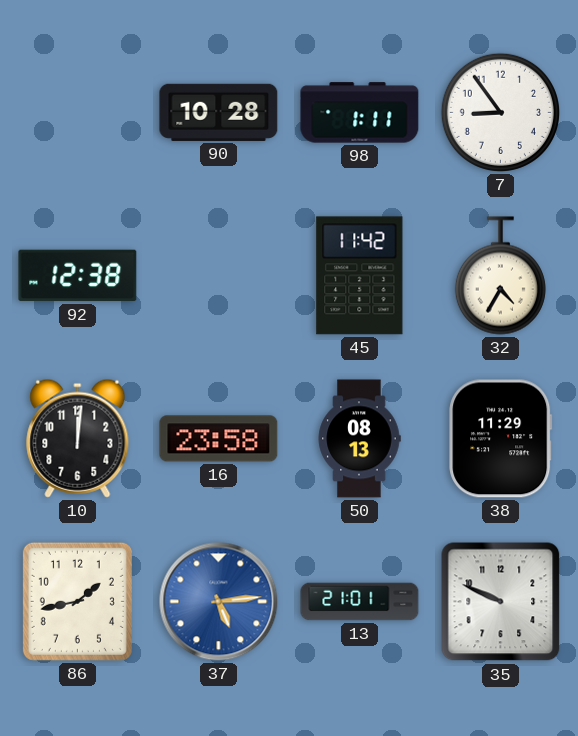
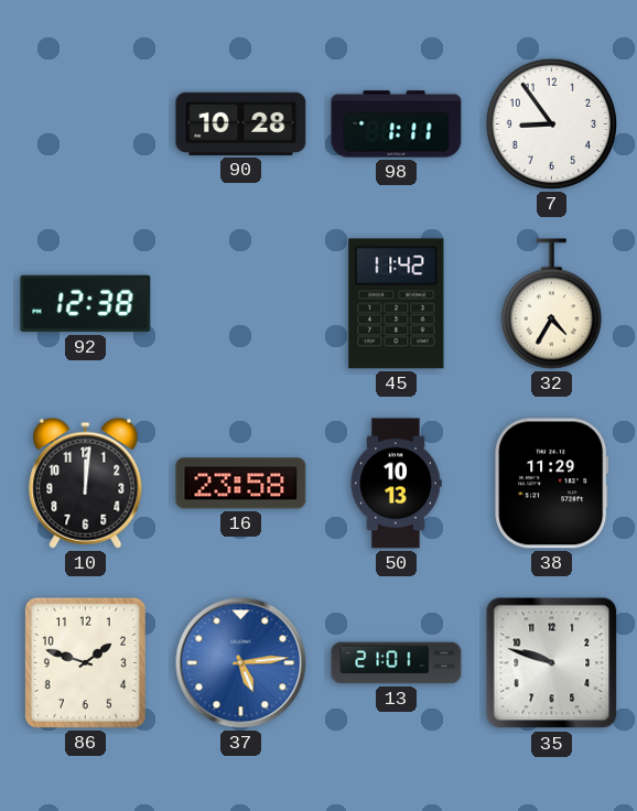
50: 08:13 -> 10:13 (396, 484)
86: 1:43 -> 1:48 (85, 662)
35: 9:49 -> 9:48 (552, 663)
